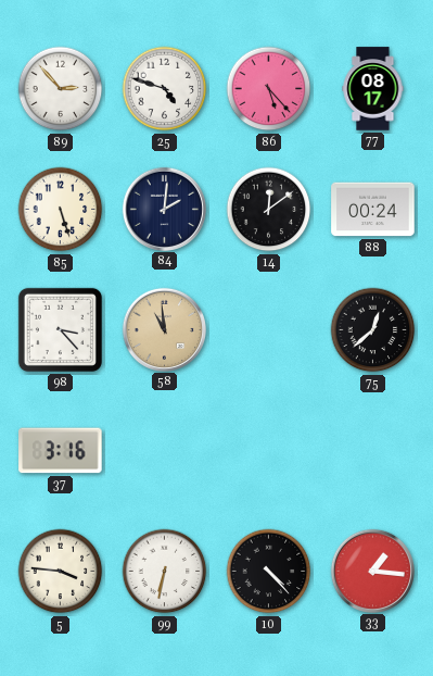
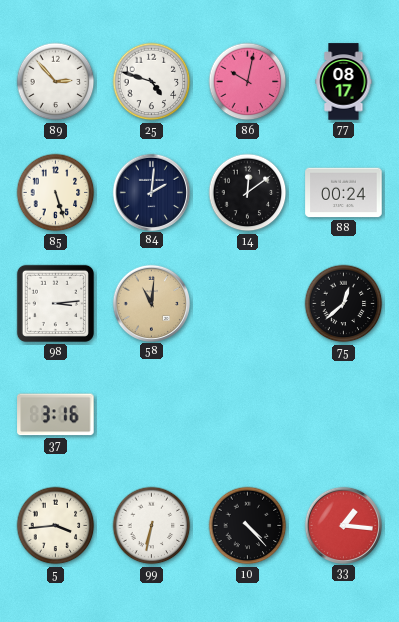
86: 5:23 -> 10:02 (248, 82)
98: 3:23 -> 3:14 (55, 303)
58: 10:59 -> 11:01 (151, 303)
5: 3:46 -> 3:44 (56, 526)
